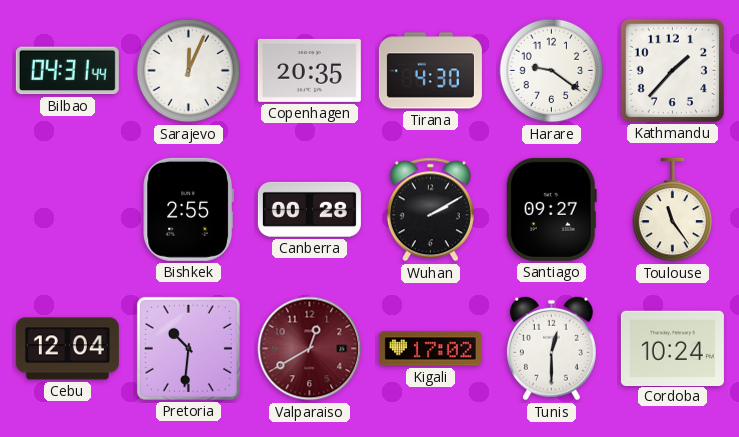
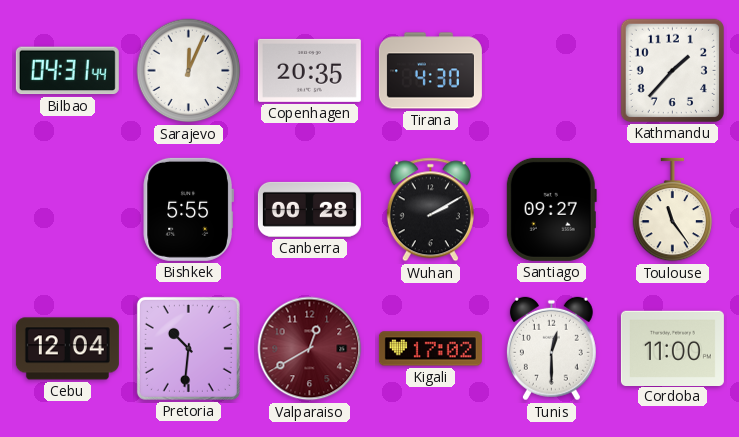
Harare: 9:21 -> none (552, 71)
Bishkek: 2:55 -> 5:55 (188, 209)
Cordoba: 10:24 -> 11:00 (672, 348)
